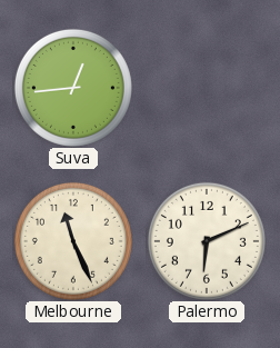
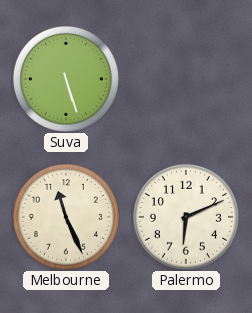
Suva: 12:44 -> 5:27 (66, 79)
